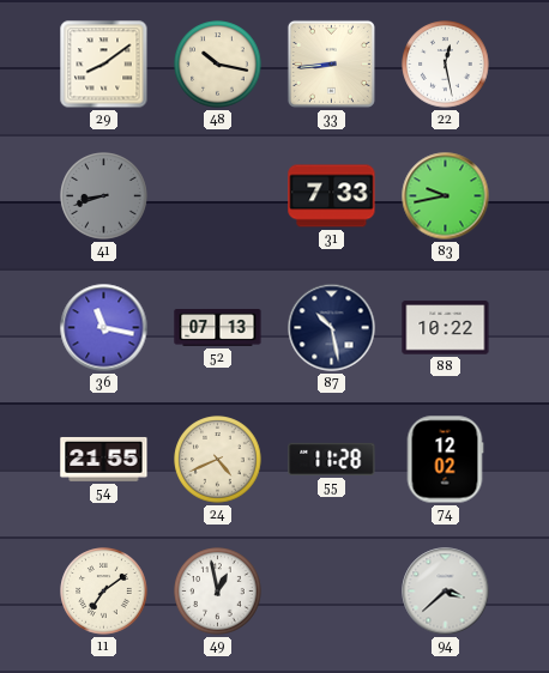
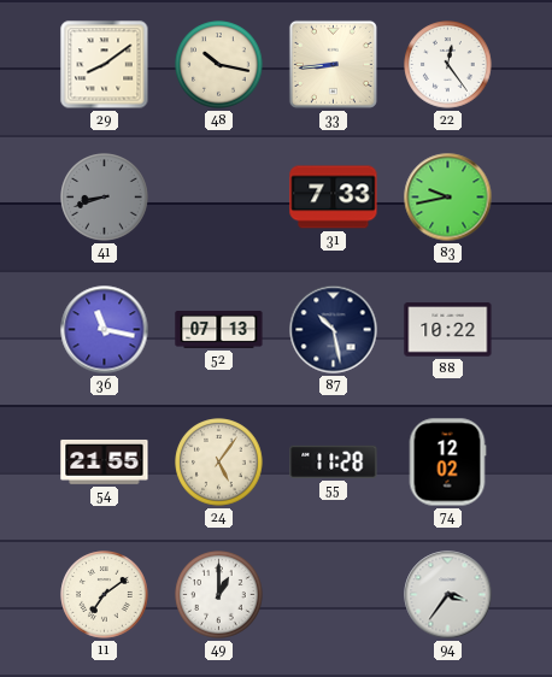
22: 12:28 -> 12:24 (448, 65)
24: 4:41 -> 5:06 (219, 463)
49: 12:58 -> 1:00 (219, 595)
94: 3:38 -> 3:36 (448, 595)
